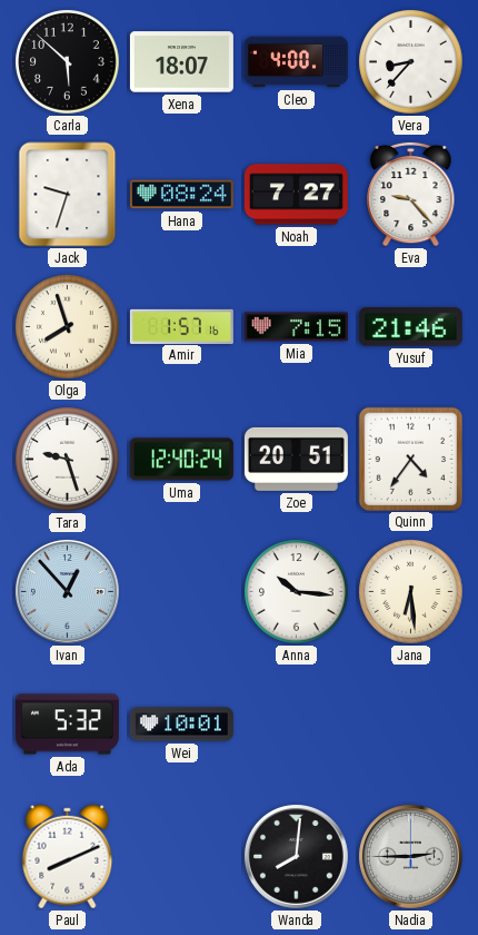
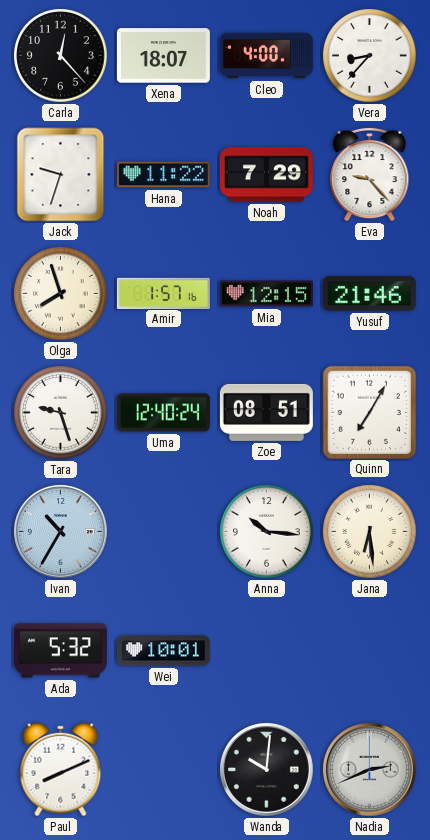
Carla: 5:52 -> 12:23 (61, 56)
Hana: 08:24 -> 11:22 (163, 175)
Noah: 7:27 -> 7:29 (266, 175)
Mia: 7:15 -> 12:15 (266, 294)
Zoe: 20:51 -> 08:51 (266, 412)
Quinn: 4:36 -> 7:05 (369, 412)
Ivan: 12:53 -> 10:35 (60, 531)
Wanda: 8:01 -> 10:01 (266, 769)
Nadia: 2:45 -> 2:41 (369, 769)
